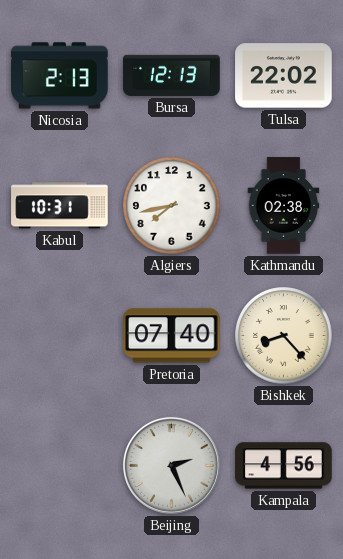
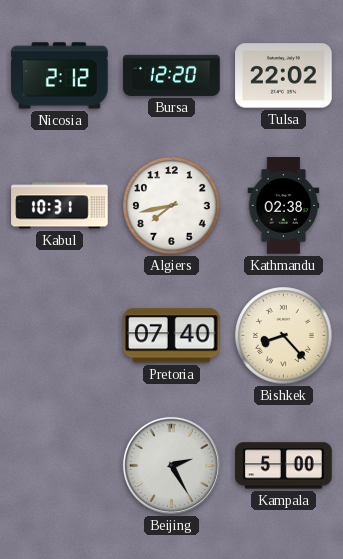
Nicosia: 2:13 -> 2:12 (60, 76)
Bursa: 12:13 -> 12:20 (172, 75)
Beijing: 2:26 -> 2:25 (171, 465)
Kampala: 4:56 -> 5:00 (284, 466)
